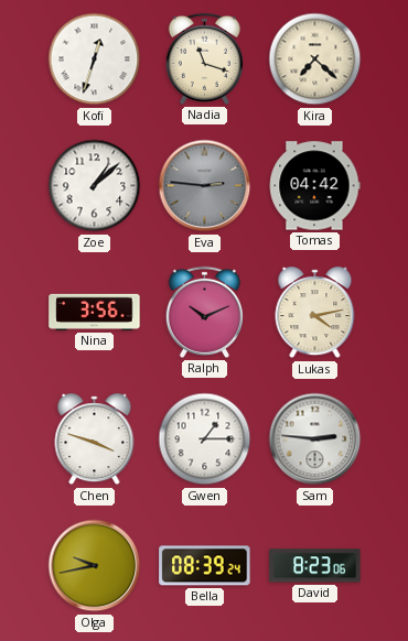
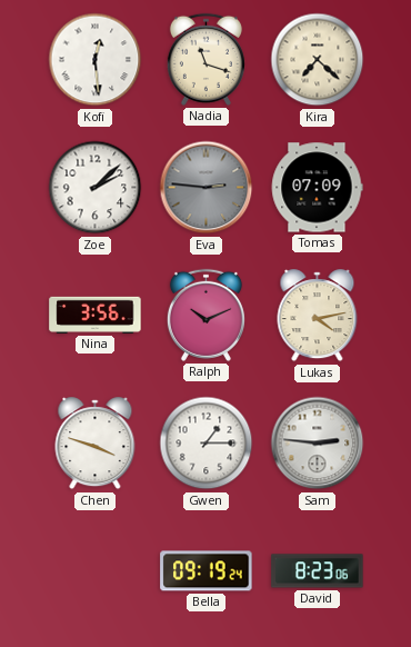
Kofi: 12:33 -> 12:29 (96, 60)
Zoe: 1:08 -> 2:08 (96, 188)
Tomas: 04:42 -> 07:09 (317, 188)
Olga: 9:43 -> none (95, 566)
Bella: 08:39 -> 09:19 (207, 571)
